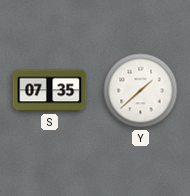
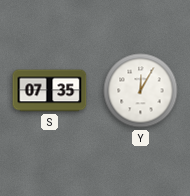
Y: 1:38 -> 12:05 (141, 91)
